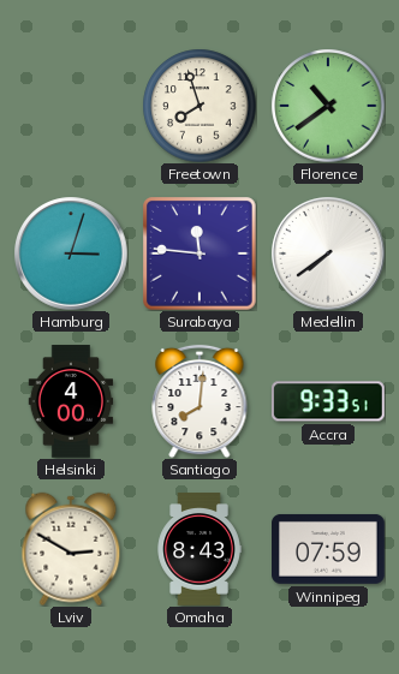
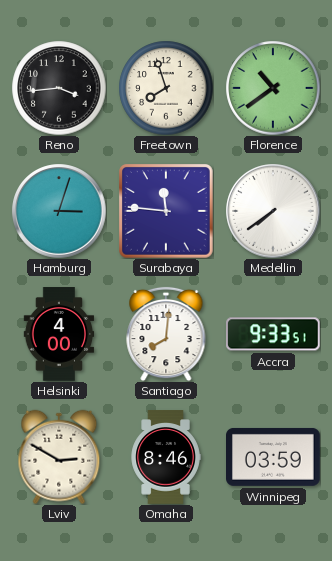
Reno: none -> 3:44 (59, 88)
Omaha: 8:43 -> 8:46 (166, 457)
Winnipeg: 07:59 -> 03:59 (274, 457)
